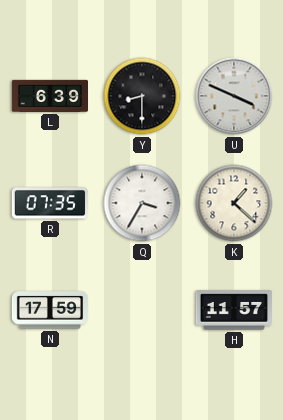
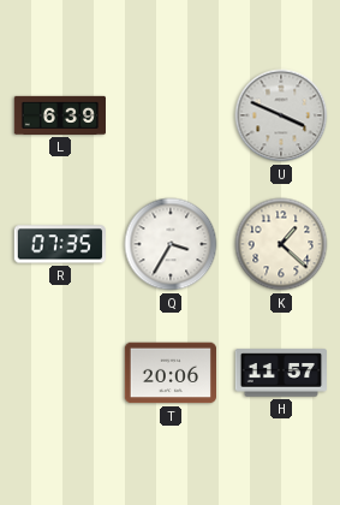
Y: 8:30 -> none (142, 96)
N: 17:59 -> none (49, 310)
T: none -> 20:06 (169, 373)
